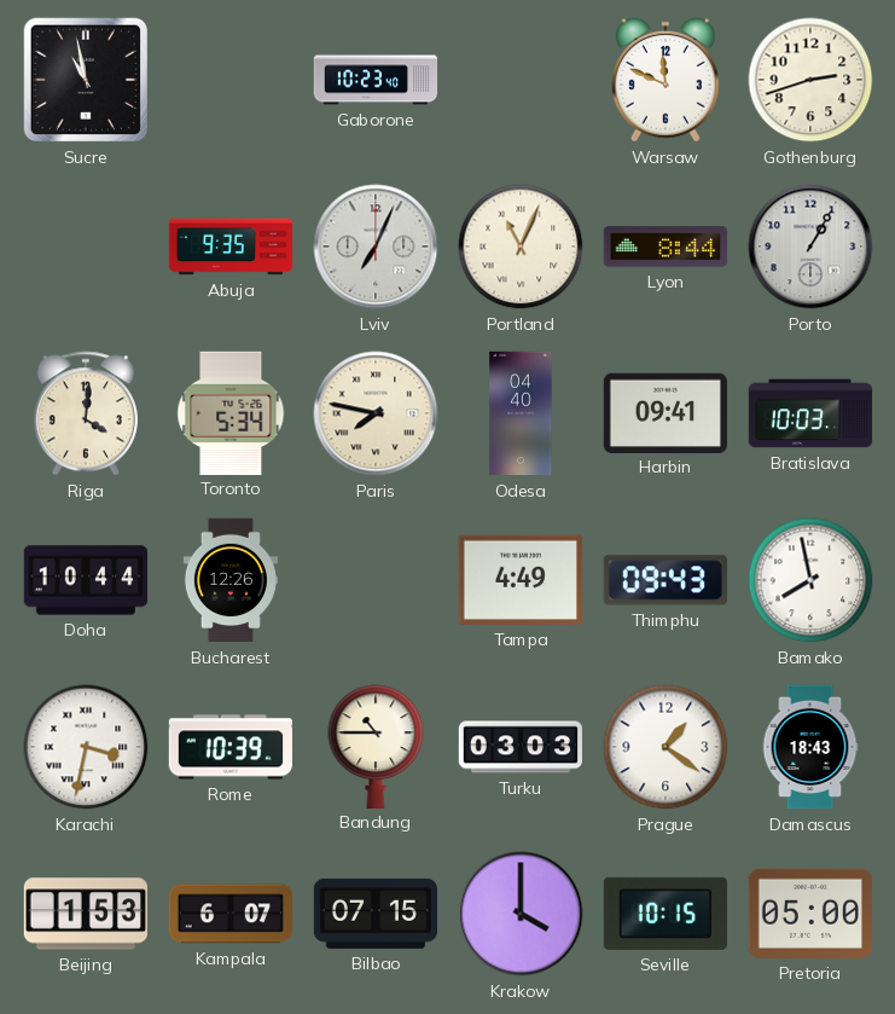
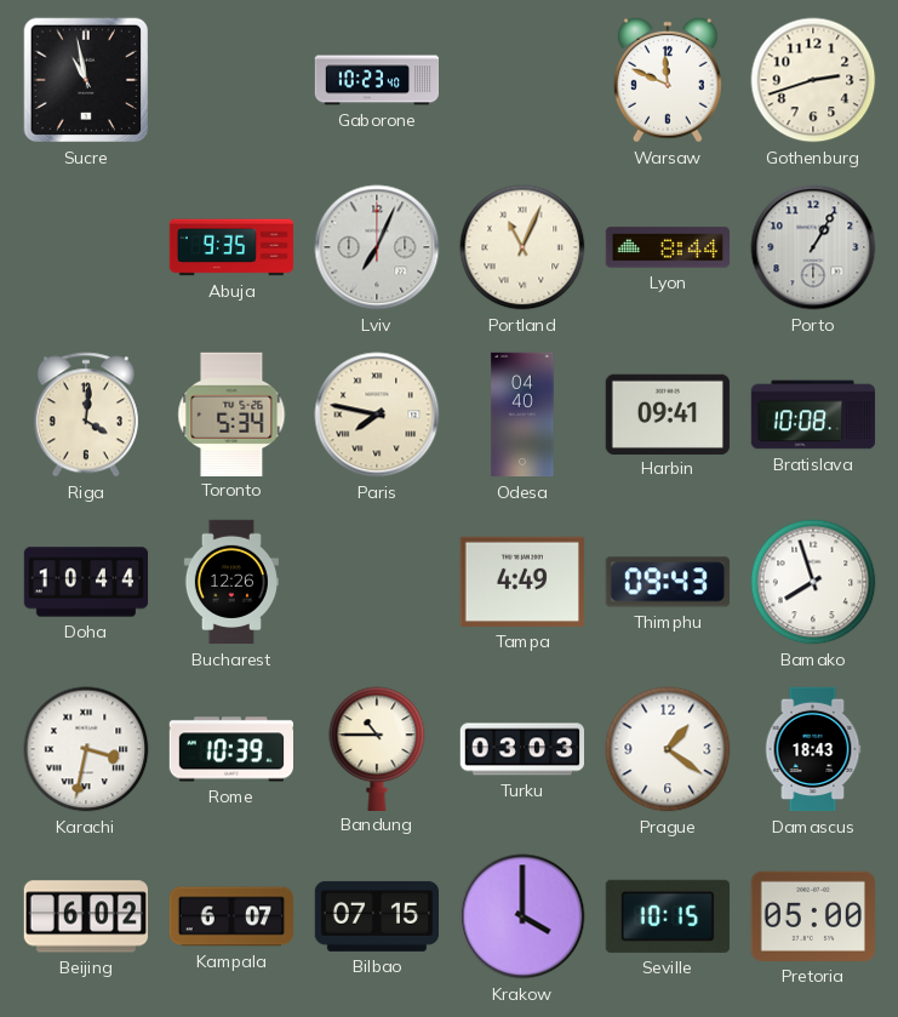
Bratislava: 10:03 -> 10:08 (813, 415)
Bamako: 7:58 -> 7:57 (813, 582)
Beijing: 1:53 -> 6:02 (85, 916)
